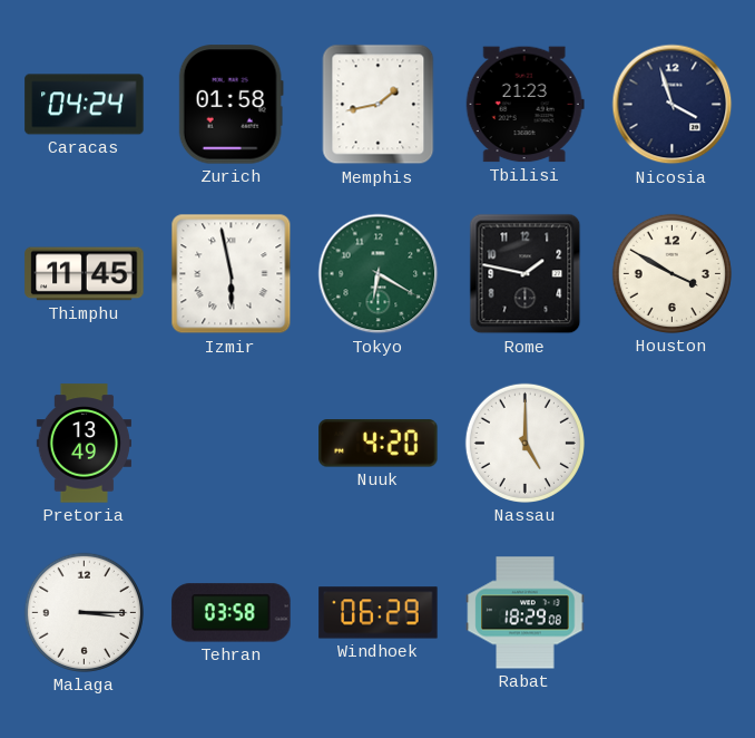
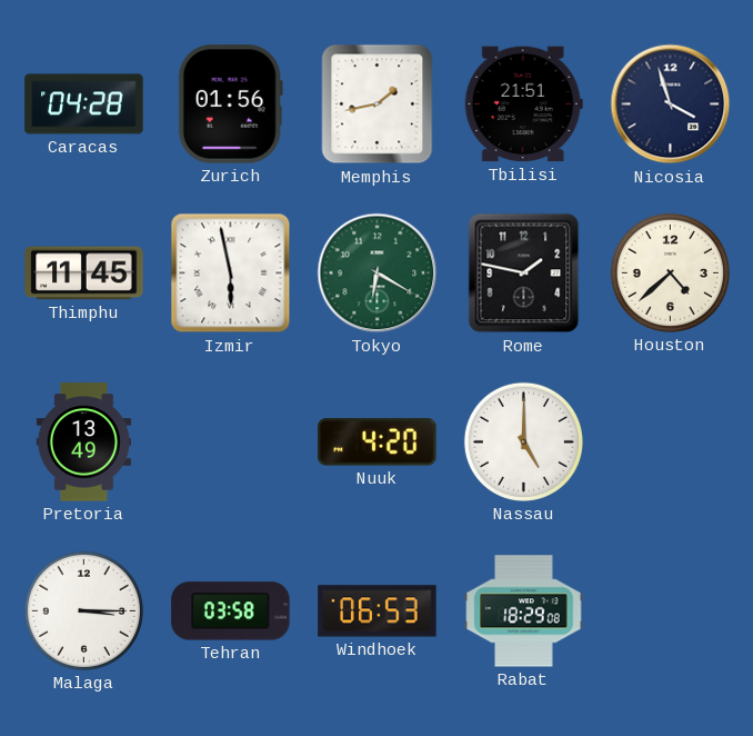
Caracas: 04:24 -> 04:28 (84, 105)
Zurich: 01:58 -> 01:56 (230, 105)
Tbilisi: 21:23 -> 21:51 (523, 105)
Houston: 3:50 -> 4:38 (670, 272)
Windhoek: 06:29 -> 06:53 (378, 611)
